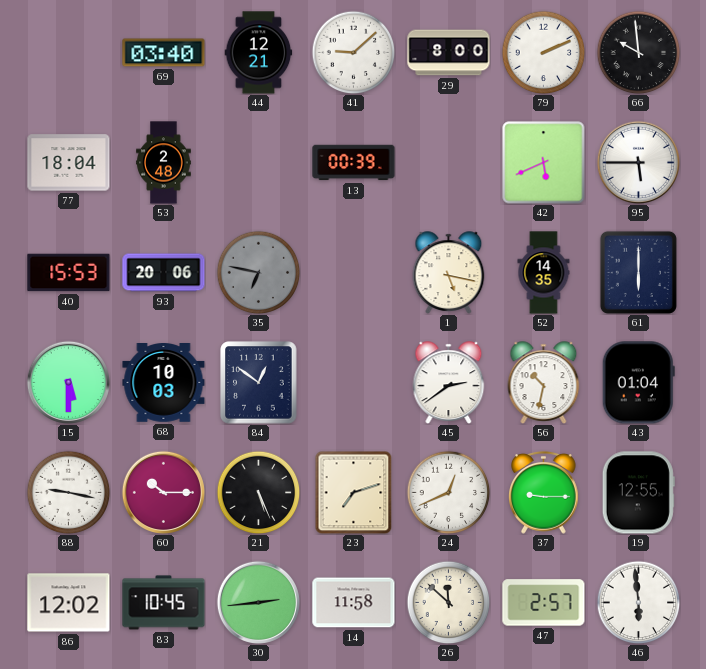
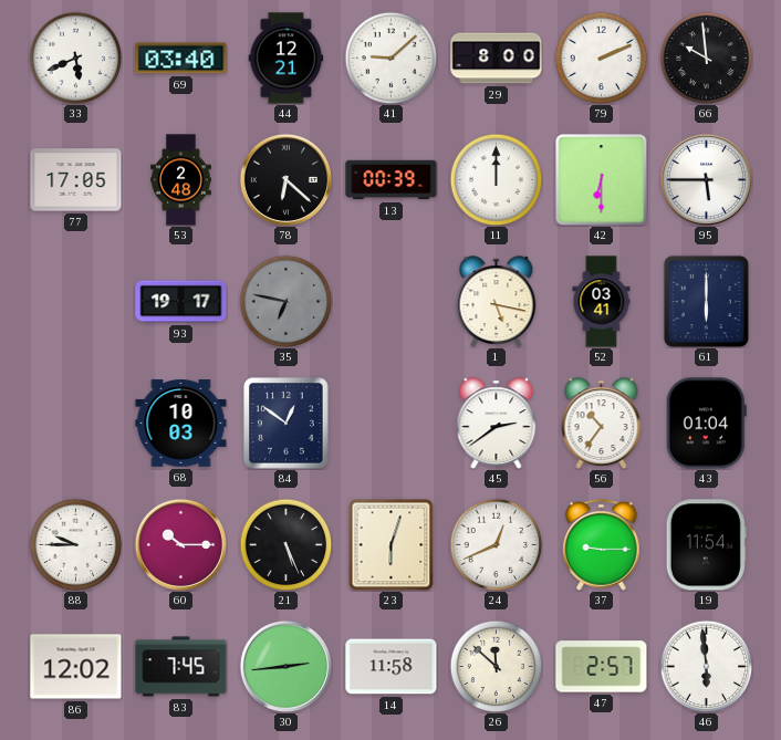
33: none -> 5:41 (75, 58)
77: 18:04 -> 17:05 (76, 180)
78: none -> 6:22 (285, 179)
11: none -> 12:00 (496, 179)
42: 5:41 -> 6:30 (602, 180)
40: 15:53 -> none (69, 273)
93: 20:06 -> 19:17 (181, 302)
52: 14:35 -> 03:41 (602, 302)
15: 5:30 -> none (68, 382)
56: 10:32 -> 10:36 (602, 424)
88: 9:17 -> 9:45 (75, 544)
23: 7:12 -> 6:03 (392, 544)
19: 12:55 -> 11:54 (706, 545)
83: 10:45 -> 7:45 (181, 667)
